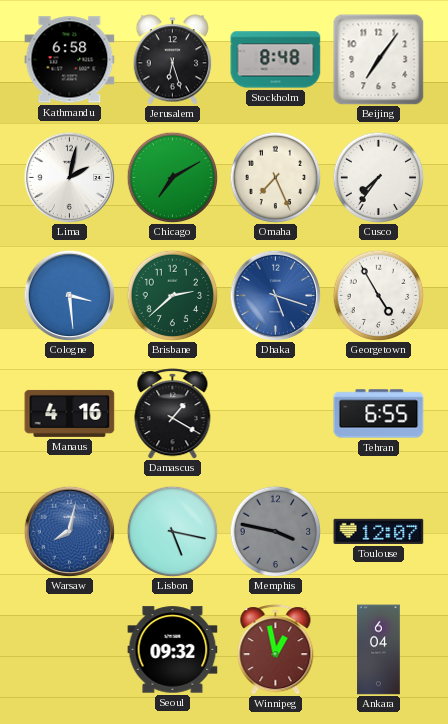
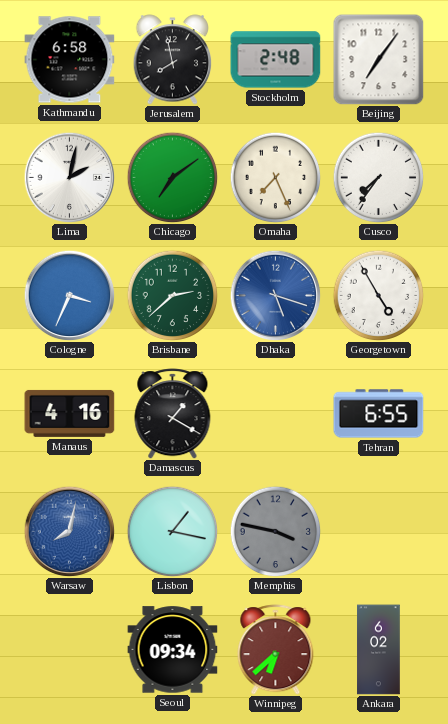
Jerusalem: 6:27 -> 7:58 (173, 60)
Stockholm: 8:48 -> 2:48 (276, 60)
Chicago: 7:10 -> 7:09 (172, 177)
Cologne: 3:29 -> 3:34 (69, 295)
Lisbon: 5:17 -> 1:17 (172, 531)
Toulouse: 12:07 -> none (379, 531)
Seoul: 09:32 -> 09:34 (173, 650)
Winnipeg: 12:58 -> 6:38 (276, 650)
Ankara: 6:04 -> 6:02 (379, 650)
